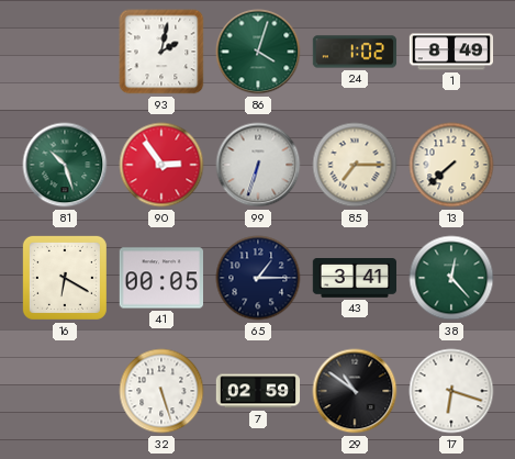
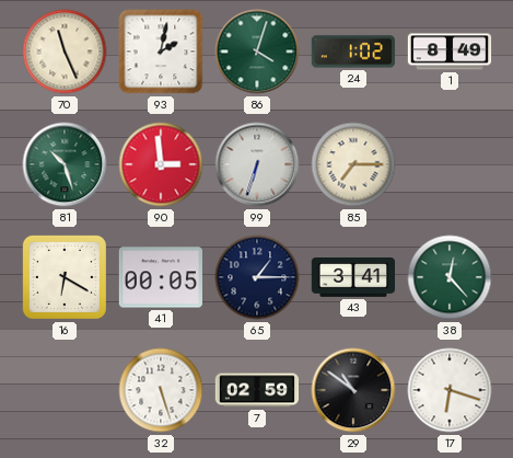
70: none -> 11:26 (65, 51)
90: 2:54 -> 2:59 (161, 164)
13: 7:38 -> none (451, 165)
